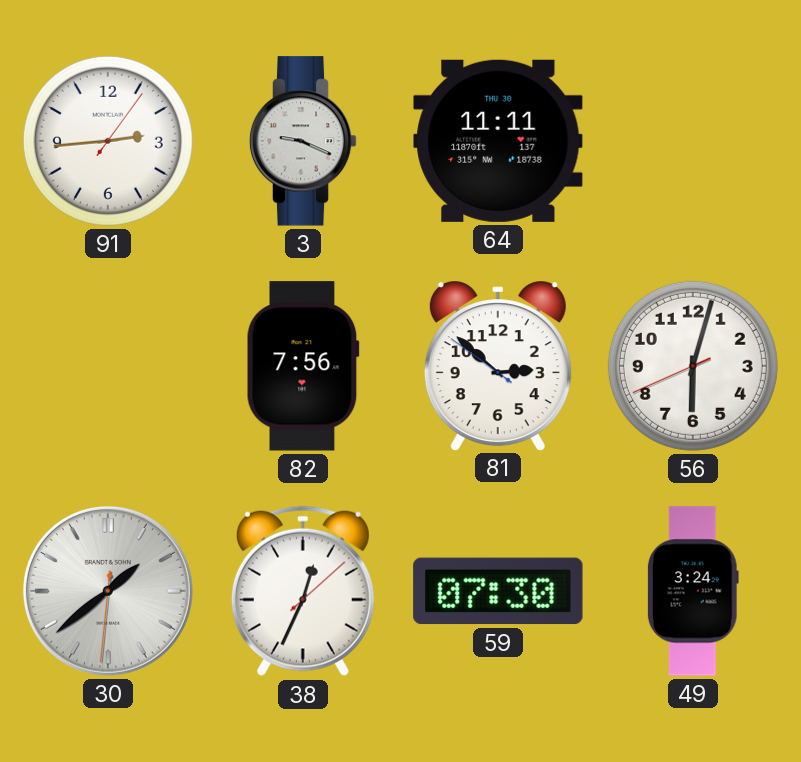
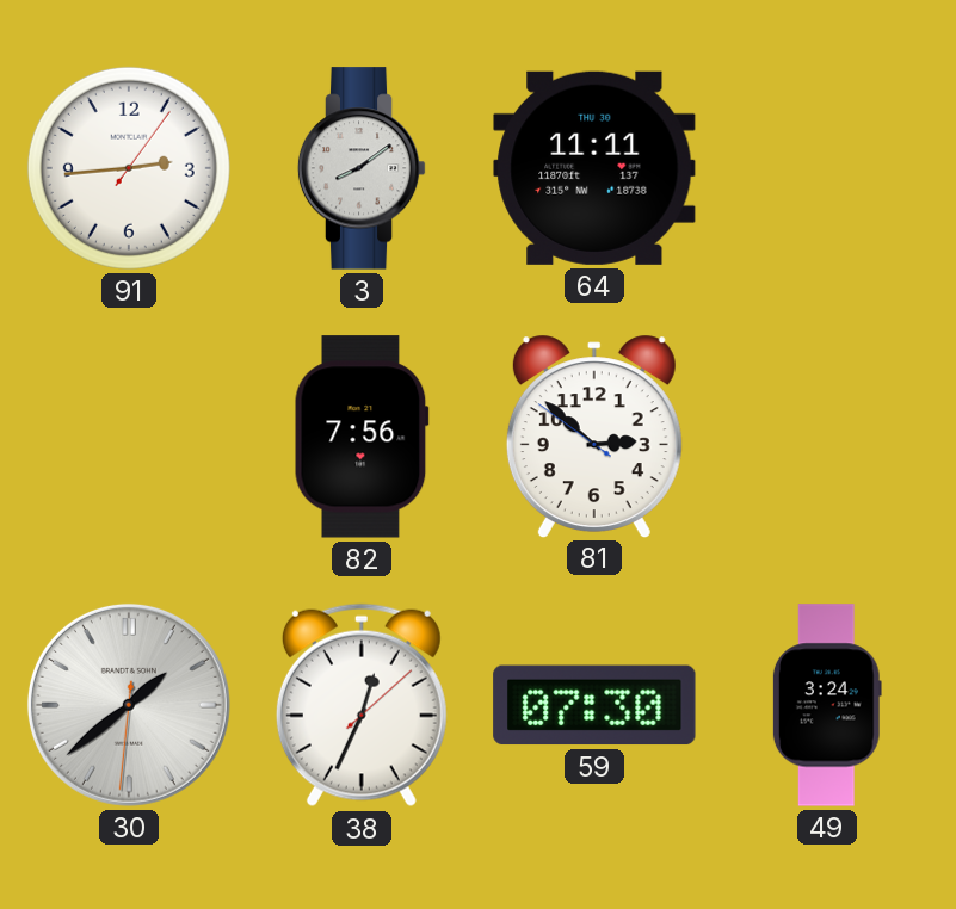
3: 9:19 -> 8:09 (362, 168)
56: 6:02 -> none (693, 366)
